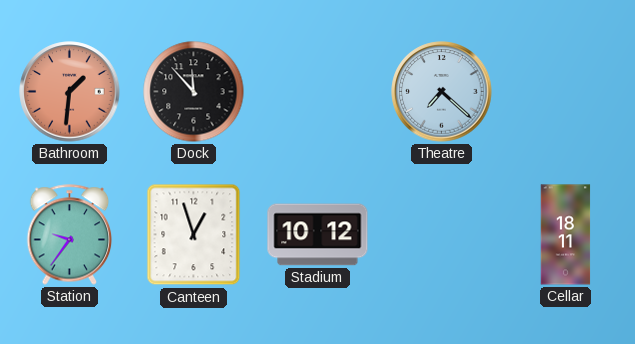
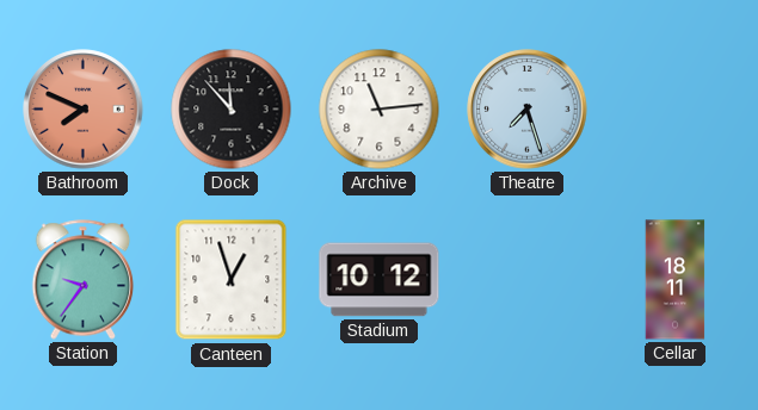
Bathroom: 1:31 -> 7:49 (84, 110)
Archive: none -> 11:14 (380, 110)
Theatre: 7:22 -> 7:27 (528, 110)
